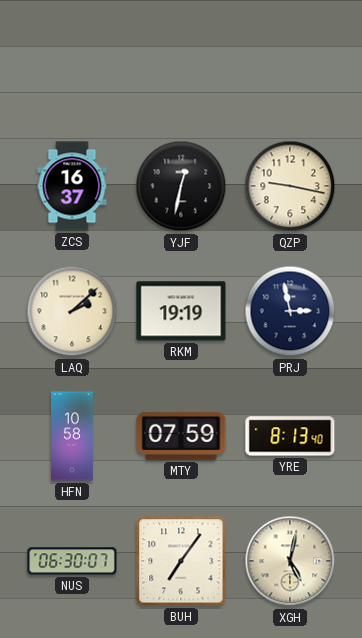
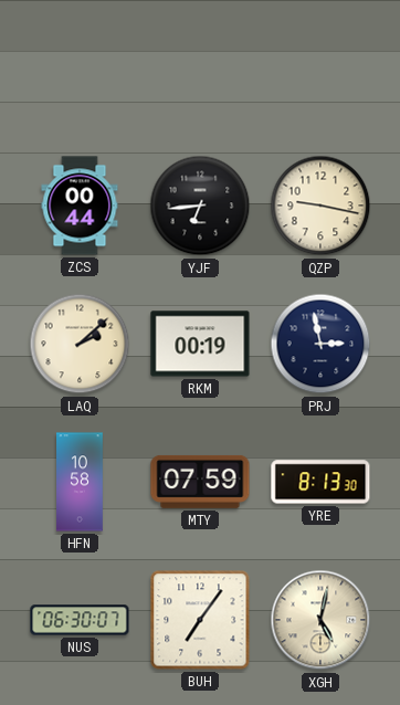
ZCS: 16:37 -> 00:44 (80, 206)
YJF: 12:32 -> 6:44 (200, 206)
RKM: 19:19 -> 00:19 (200, 344)
YRE: 8:13:40 -> 8:13:30 (320, 482)
